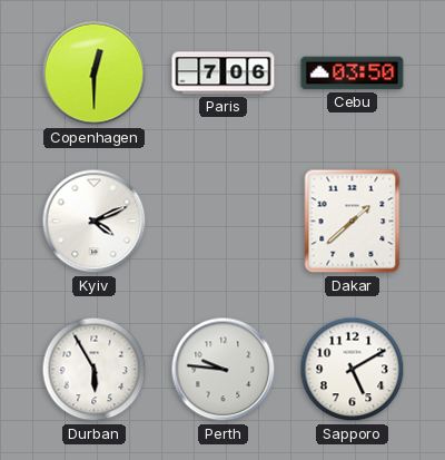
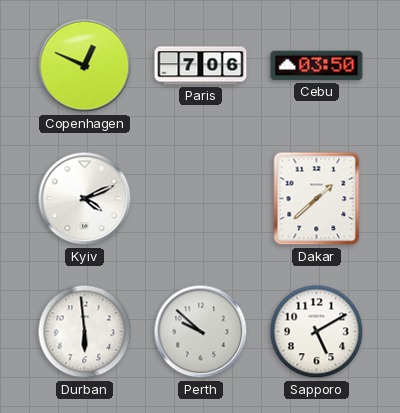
Copenhagen: 12:30 -> 12:49 (85, 66)
Durban: 5:55 -> 5:59 (85, 332)
Perth: 9:46 -> 9:52 (201, 332)
